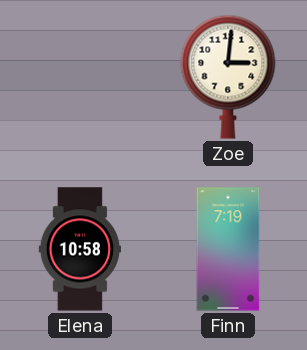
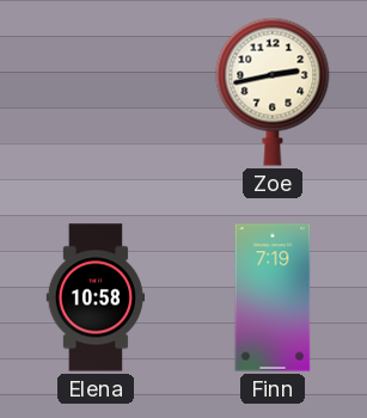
Zoe: 3:01 -> 2:43 (273, 92)
